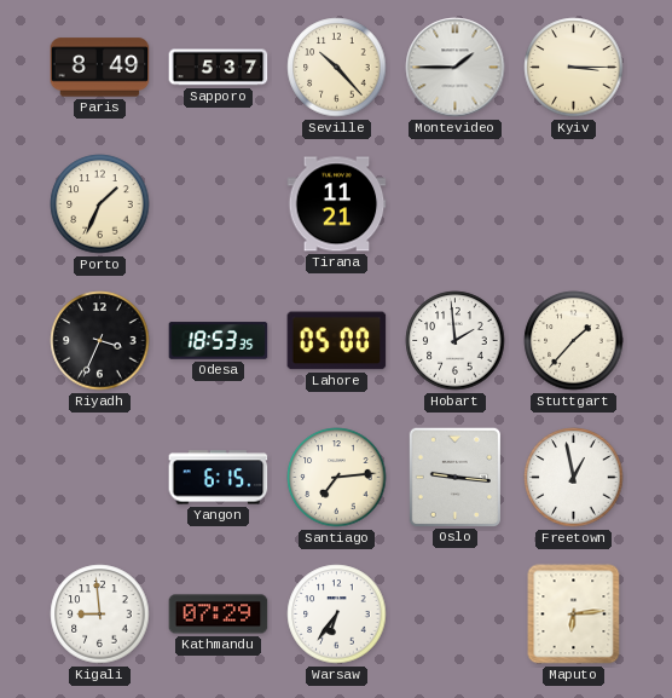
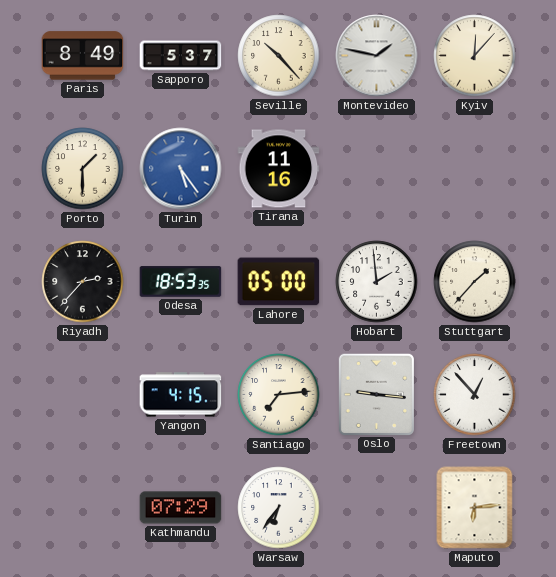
Montevideo: 1:45 -> 1:47 (377, 56)
Kyiv: 3:15 -> 12:07 (475, 56)
Porto: 1:34 -> 1:30 (83, 169)
Turin: none -> 5:24 (181, 169)
Tirana: 11:21 -> 11:16 (279, 169)
Riyadh: 3:34 -> 2:37 (83, 282)
Yangon: 6:15 -> 4:15 (181, 395)
Freetown: 12:58 -> 12:53 (475, 395)
Kigali: 8:59 -> none (100, 615)
